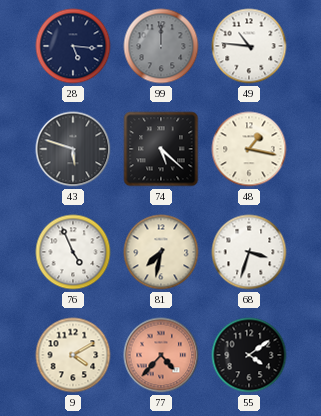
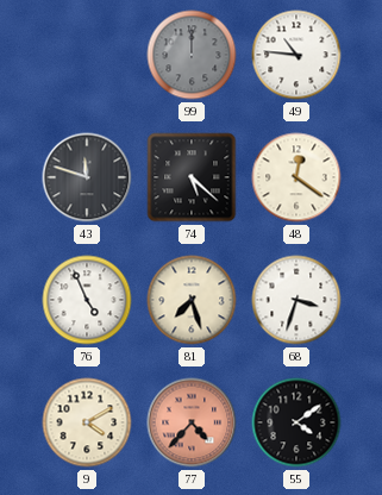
28: 5:16 -> none (73, 46)
43: 5:48 -> 11:48 (87, 177)
48: 1:17 -> 12:21 (296, 177)
81: 7:32 -> 7:27 (192, 300)
